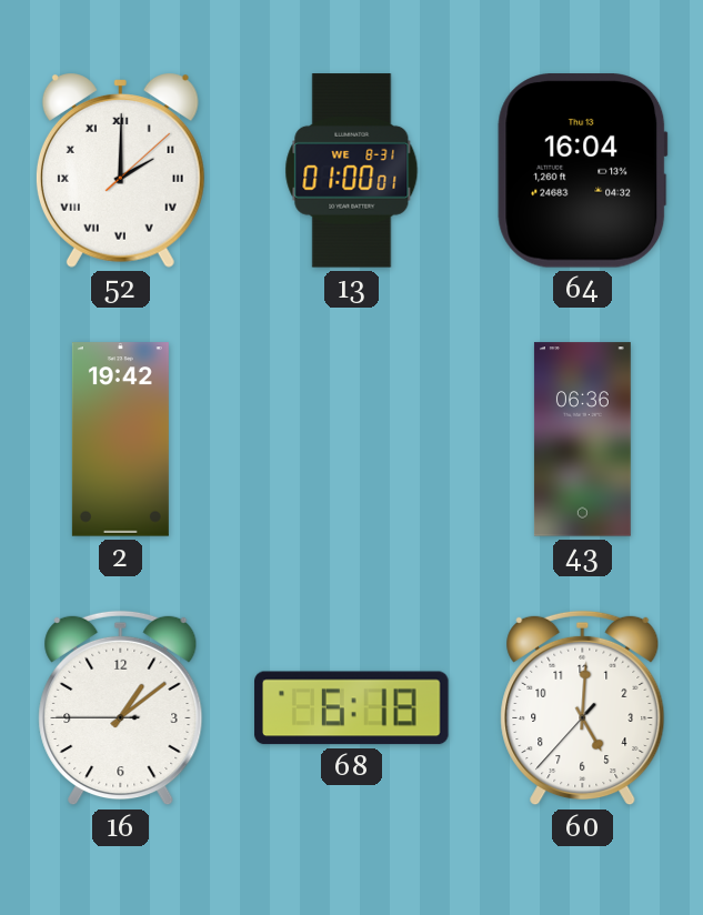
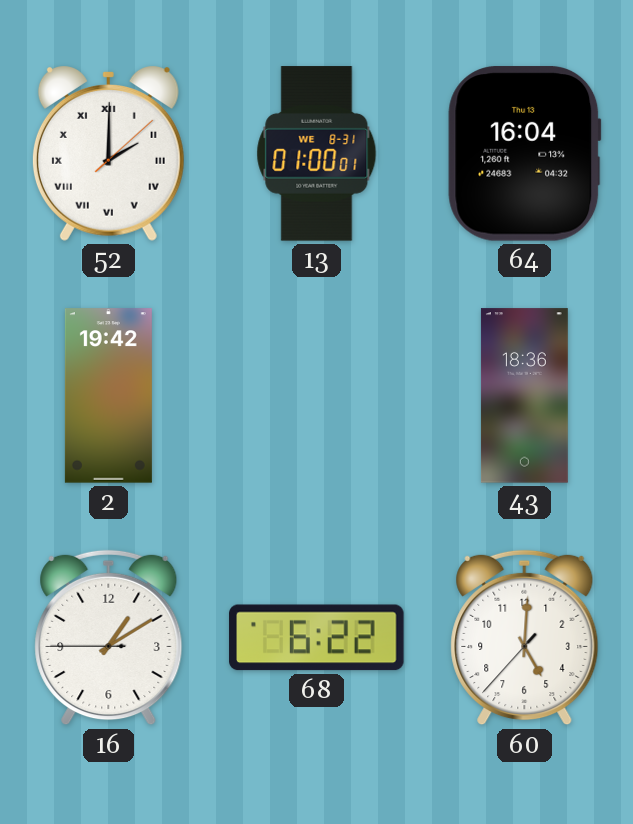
43: 06:36 -> 18:36 (524, 396)
16: 1:08 -> 1:09 (109, 638)
68: 6:18 -> 6:22 (317, 638)
